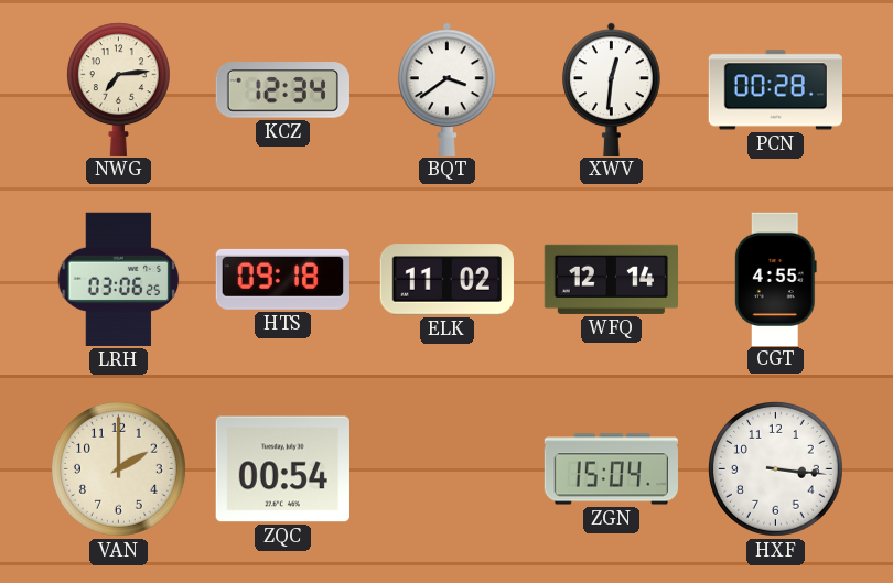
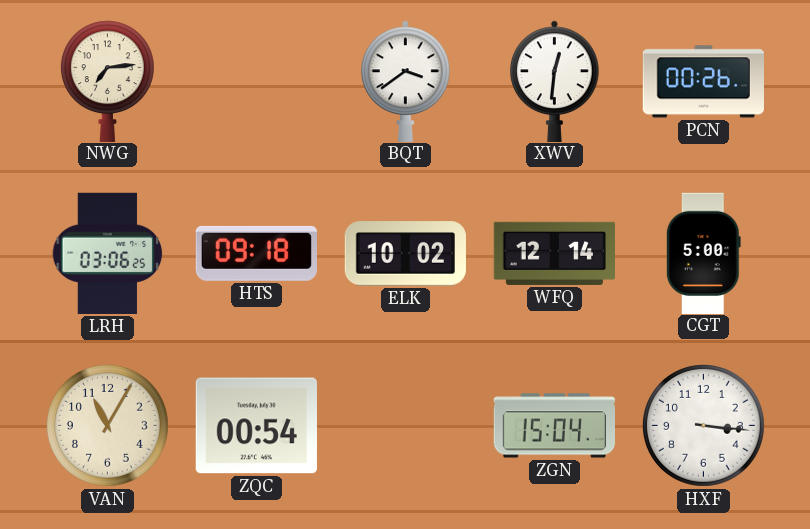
KCZ: 12:34 -> none (282, 90)
PCN: 00:28 -> 00:26 (703, 82)
ELK: 11:02 -> 10:02 (405, 254)
CGT: 4:55 -> 5:00 (703, 253)
VAN: 2:00 -> 11:05 (107, 425)
